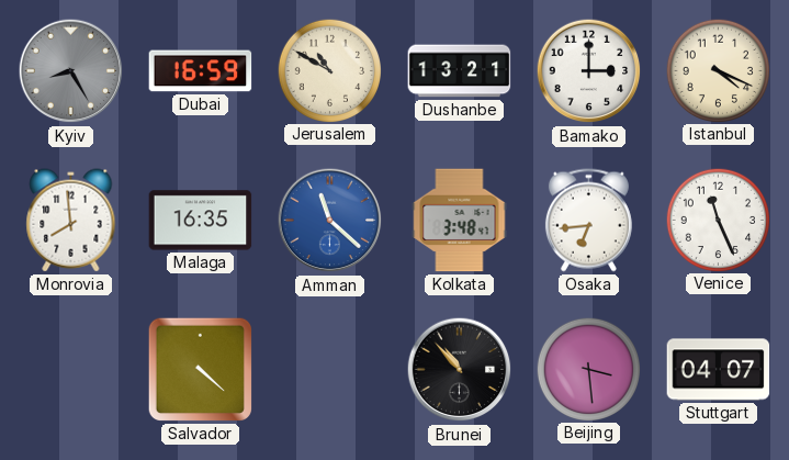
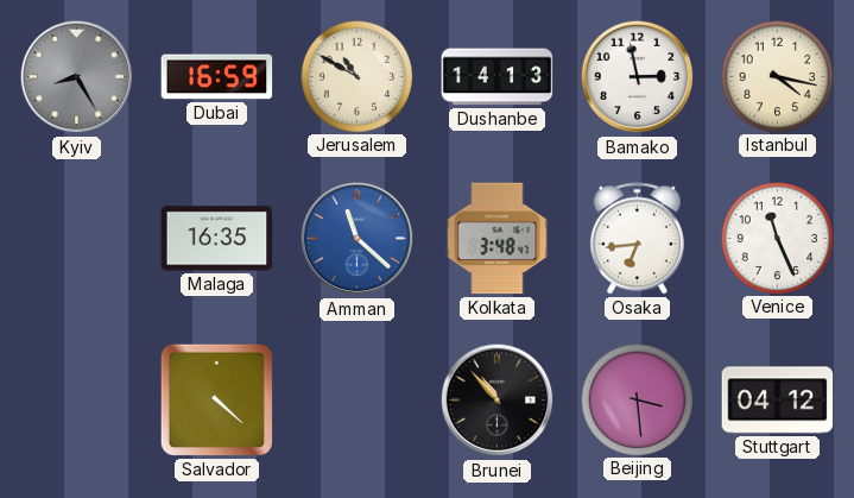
Dushanbe: 13:21 -> 14:13 (498, 77)
Bamako: 3:00 -> 2:58 (638, 77)
Istanbul: 4:19 -> 4:17 (777, 76)
Monrovia: 7:59 -> none (71, 221)
Stuttgart: 04:07 -> 04:12 (778, 401)
